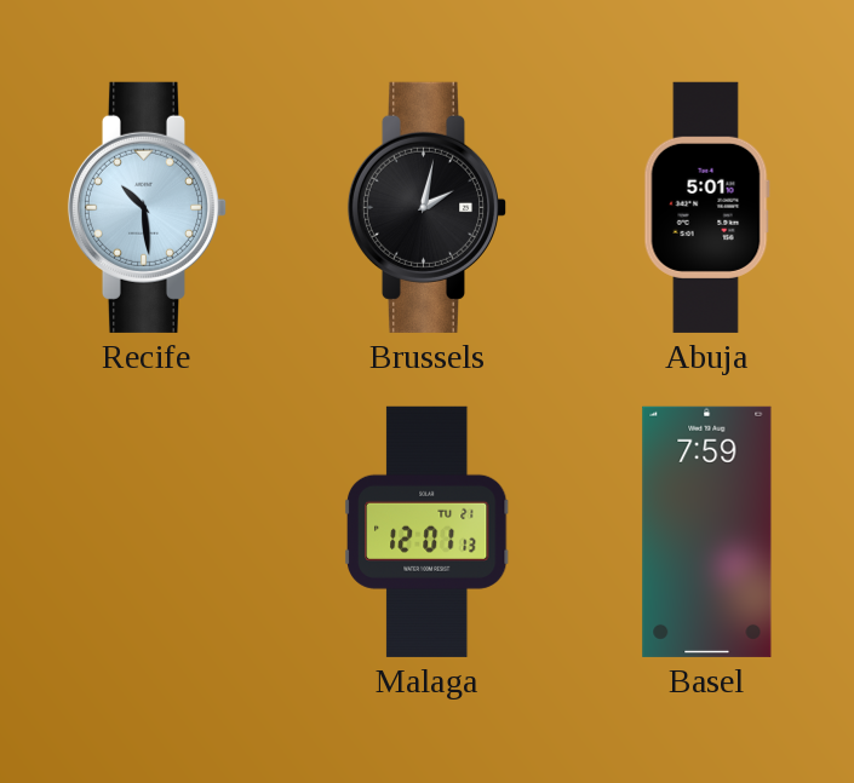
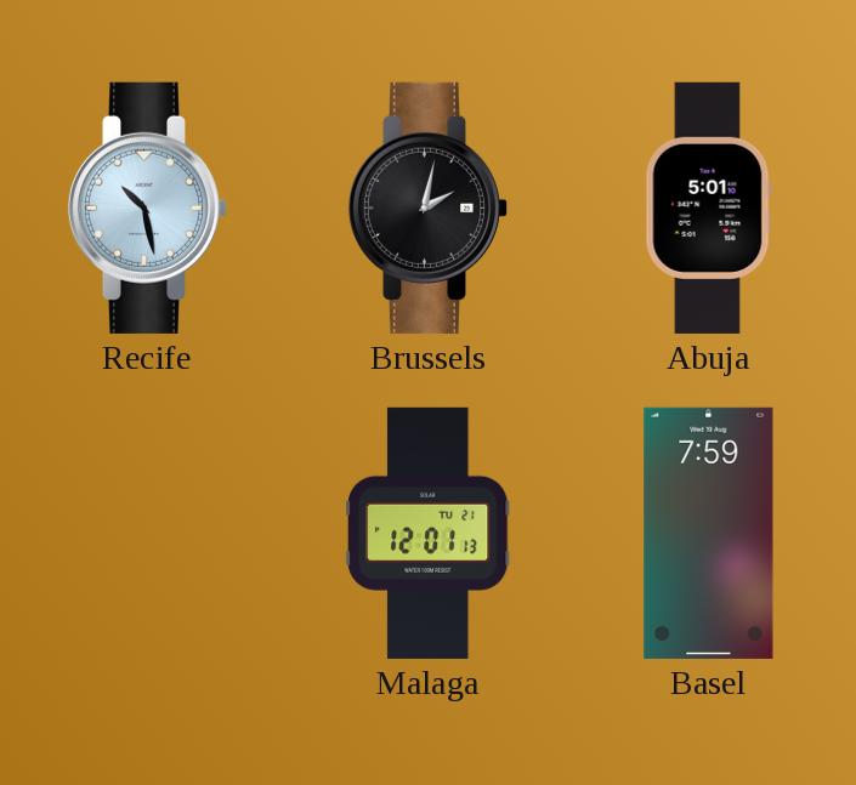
Recife: 10:29 -> 10:28 (148, 207)
